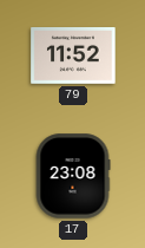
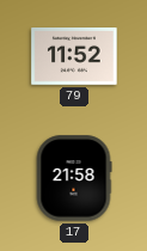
17: 23:08 -> 21:58 (74, 178)
